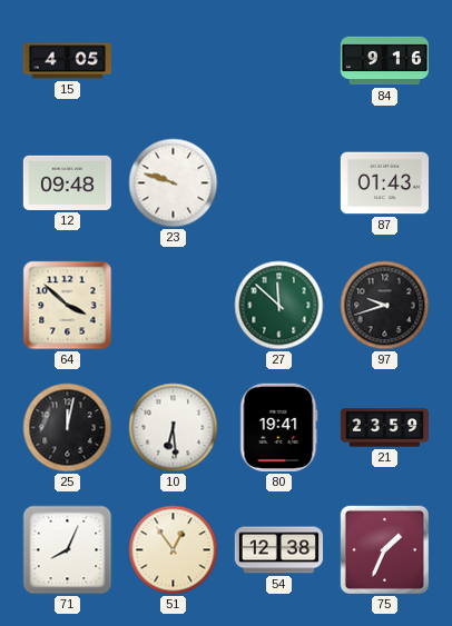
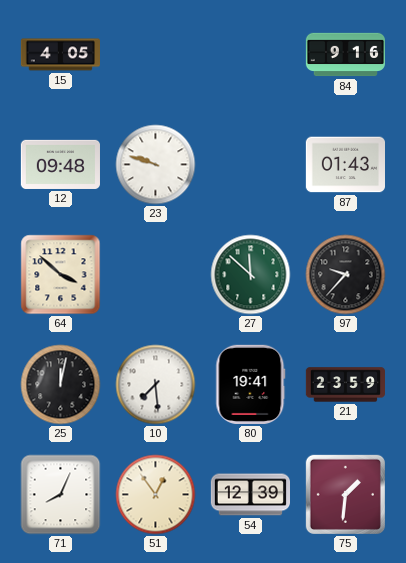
97: 9:42 -> 9:37 (346, 275)
10: 6:29 -> 7:29 (156, 385)
54: 12:38 -> 12:39 (250, 495)
75: 1:34 -> 1:31 (345, 494)
